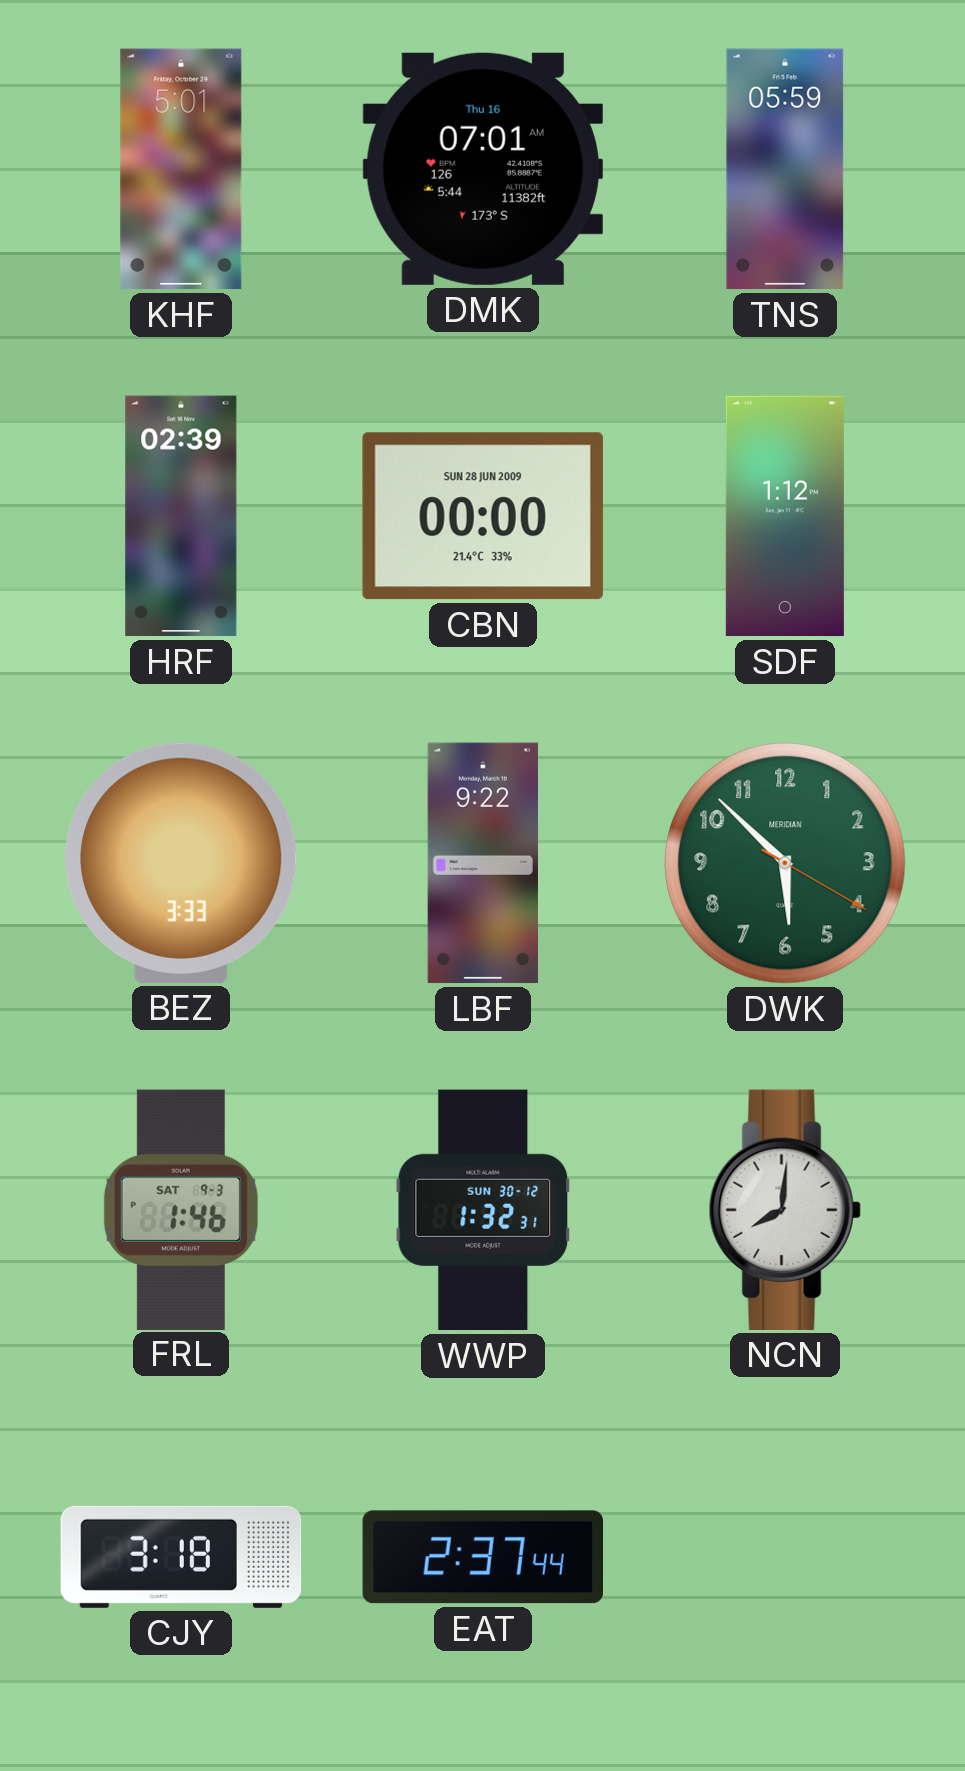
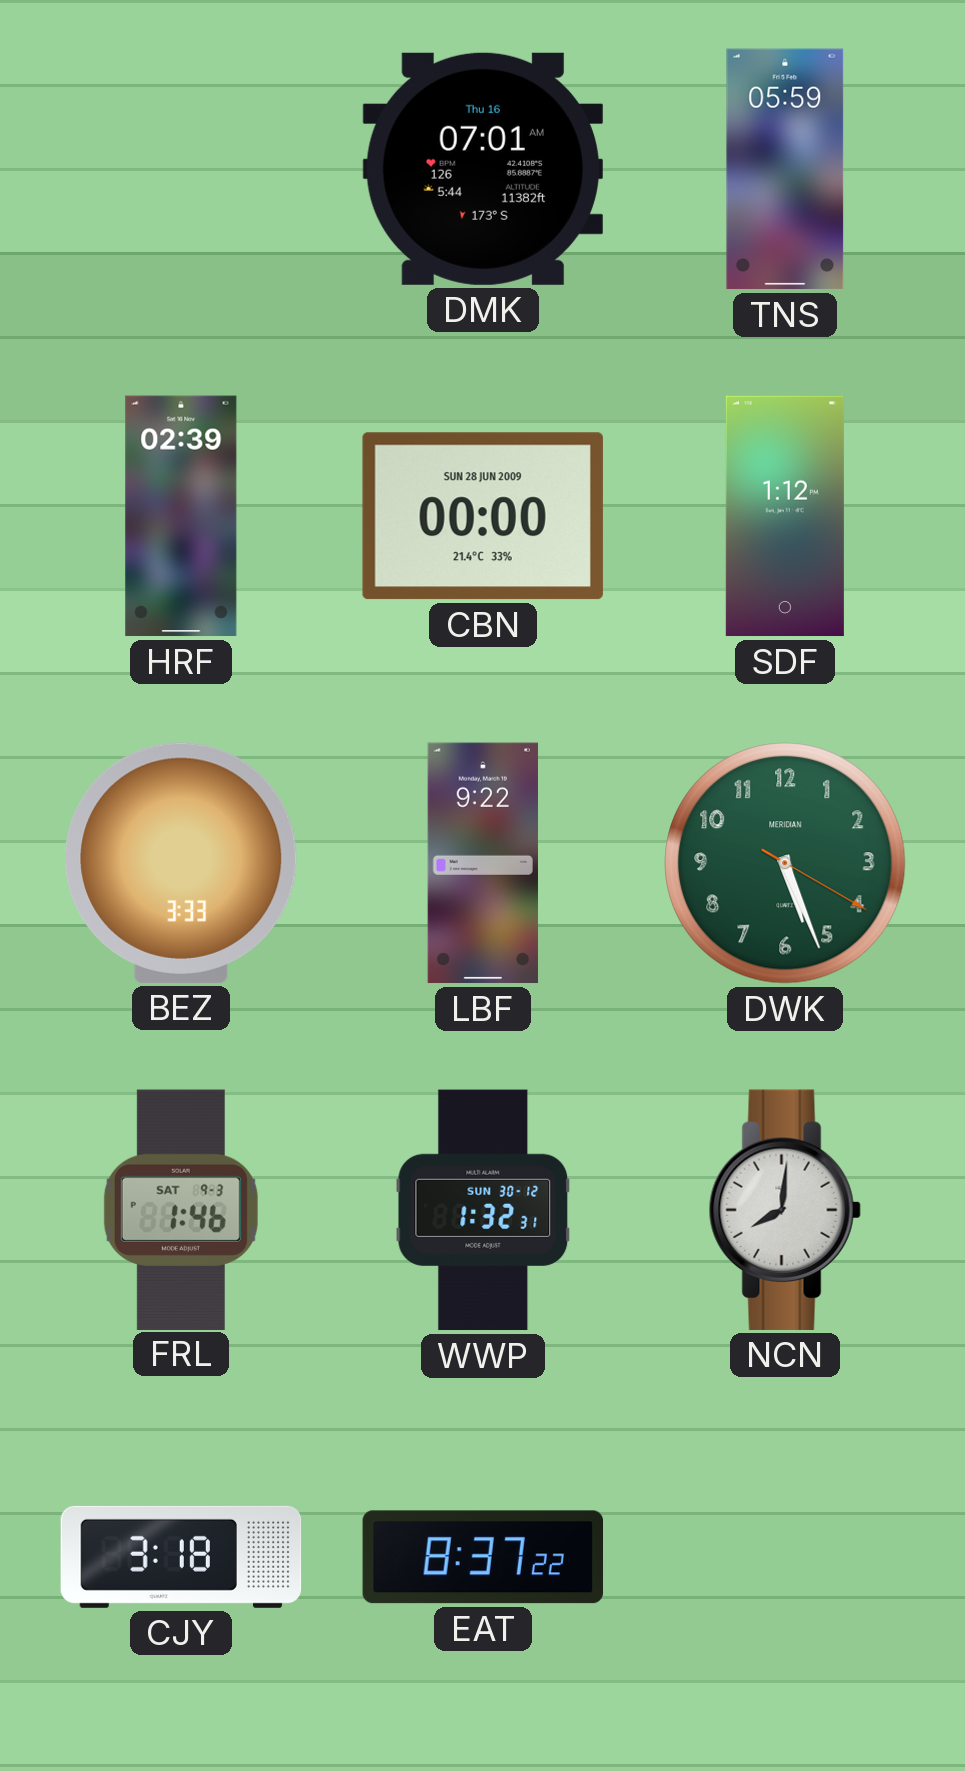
KHF: 5:01 -> none (181, 169)
DWK: 5:52 -> 5:26 (785, 863)
EAT: 2:37 -> 8:37 (482, 1557)
